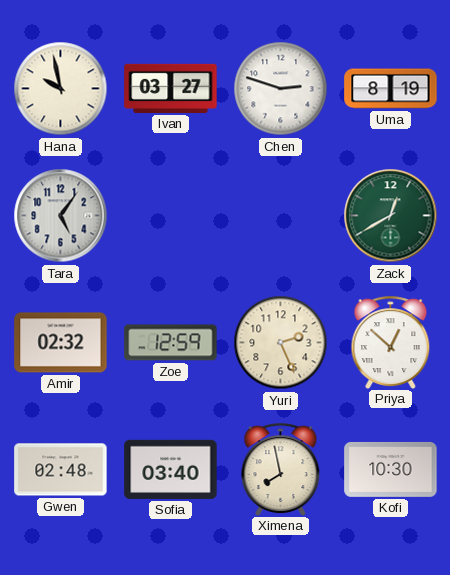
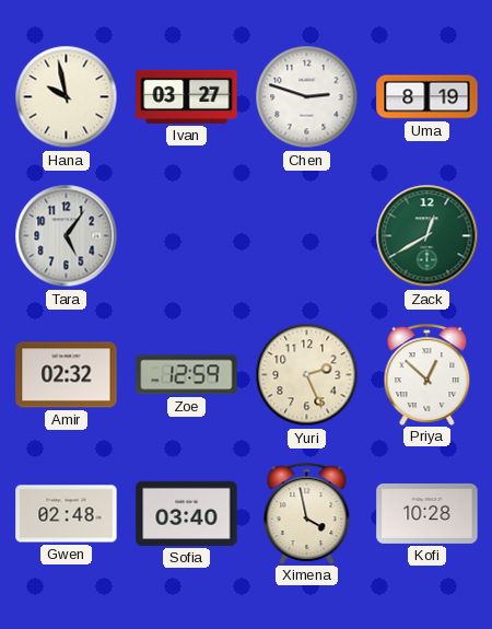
Ximena: 7:58 -> 3:58 (307, 513)
Kofi: 10:30 -> 10:28 (427, 513)
